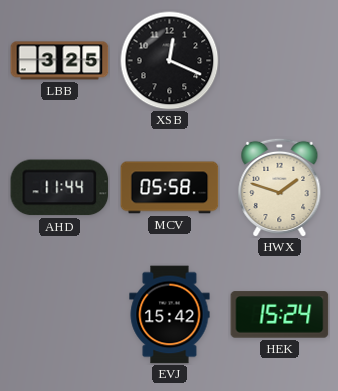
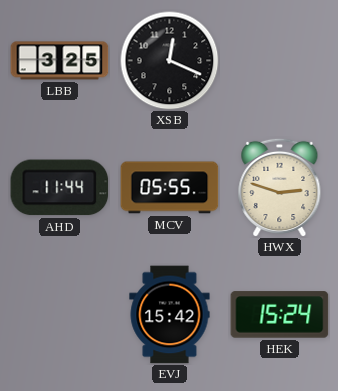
MCV: 05:58 -> 05:55 (170, 188)
HWX: 1:48 -> 2:48 (280, 187)
